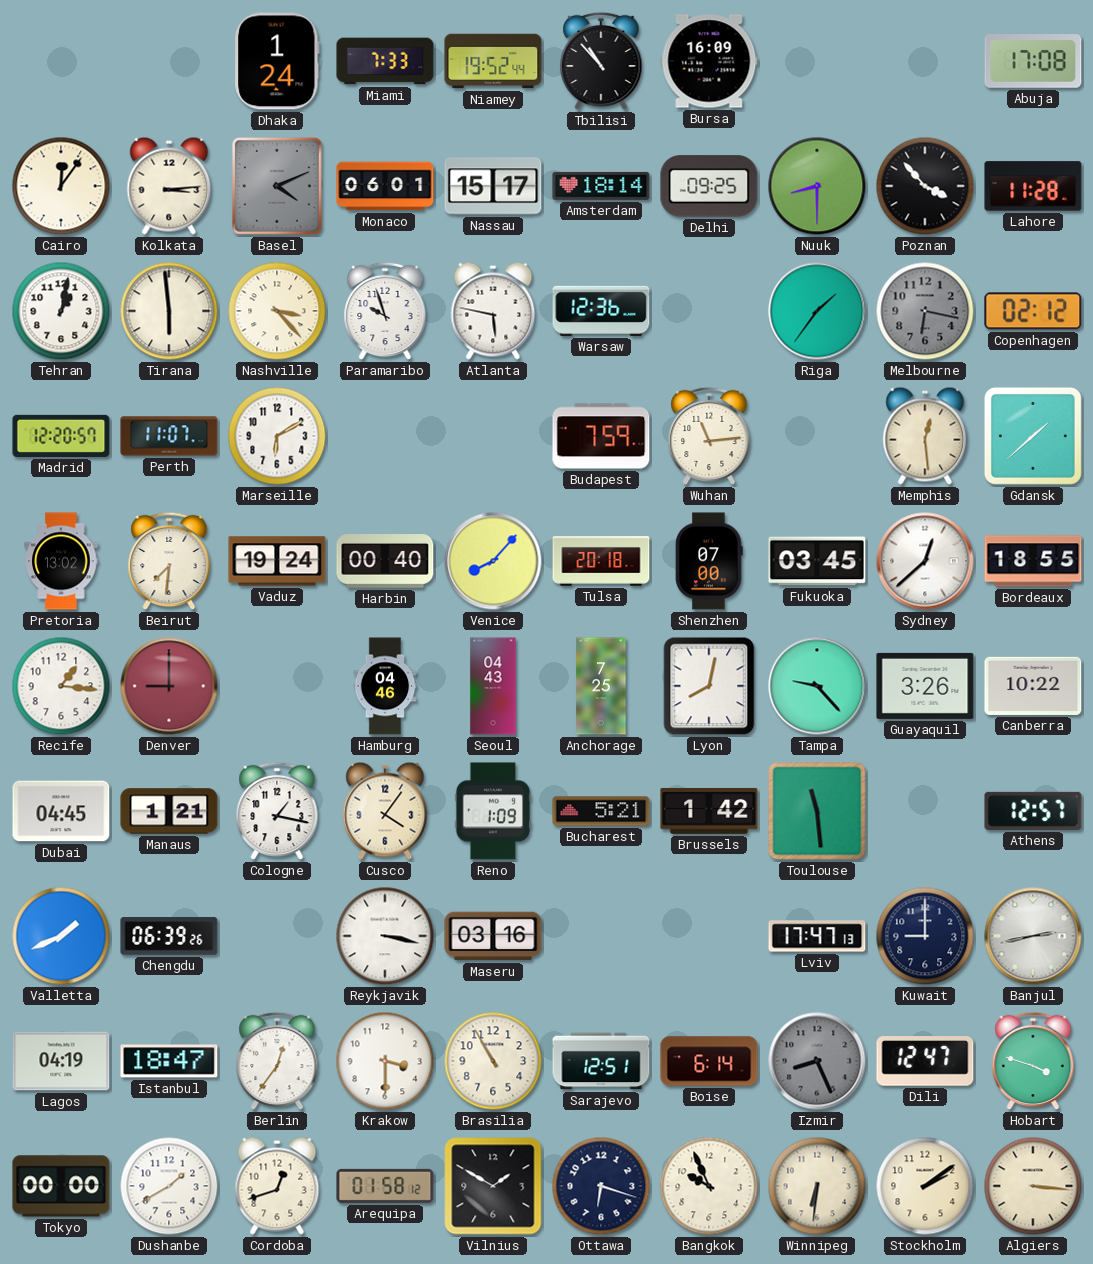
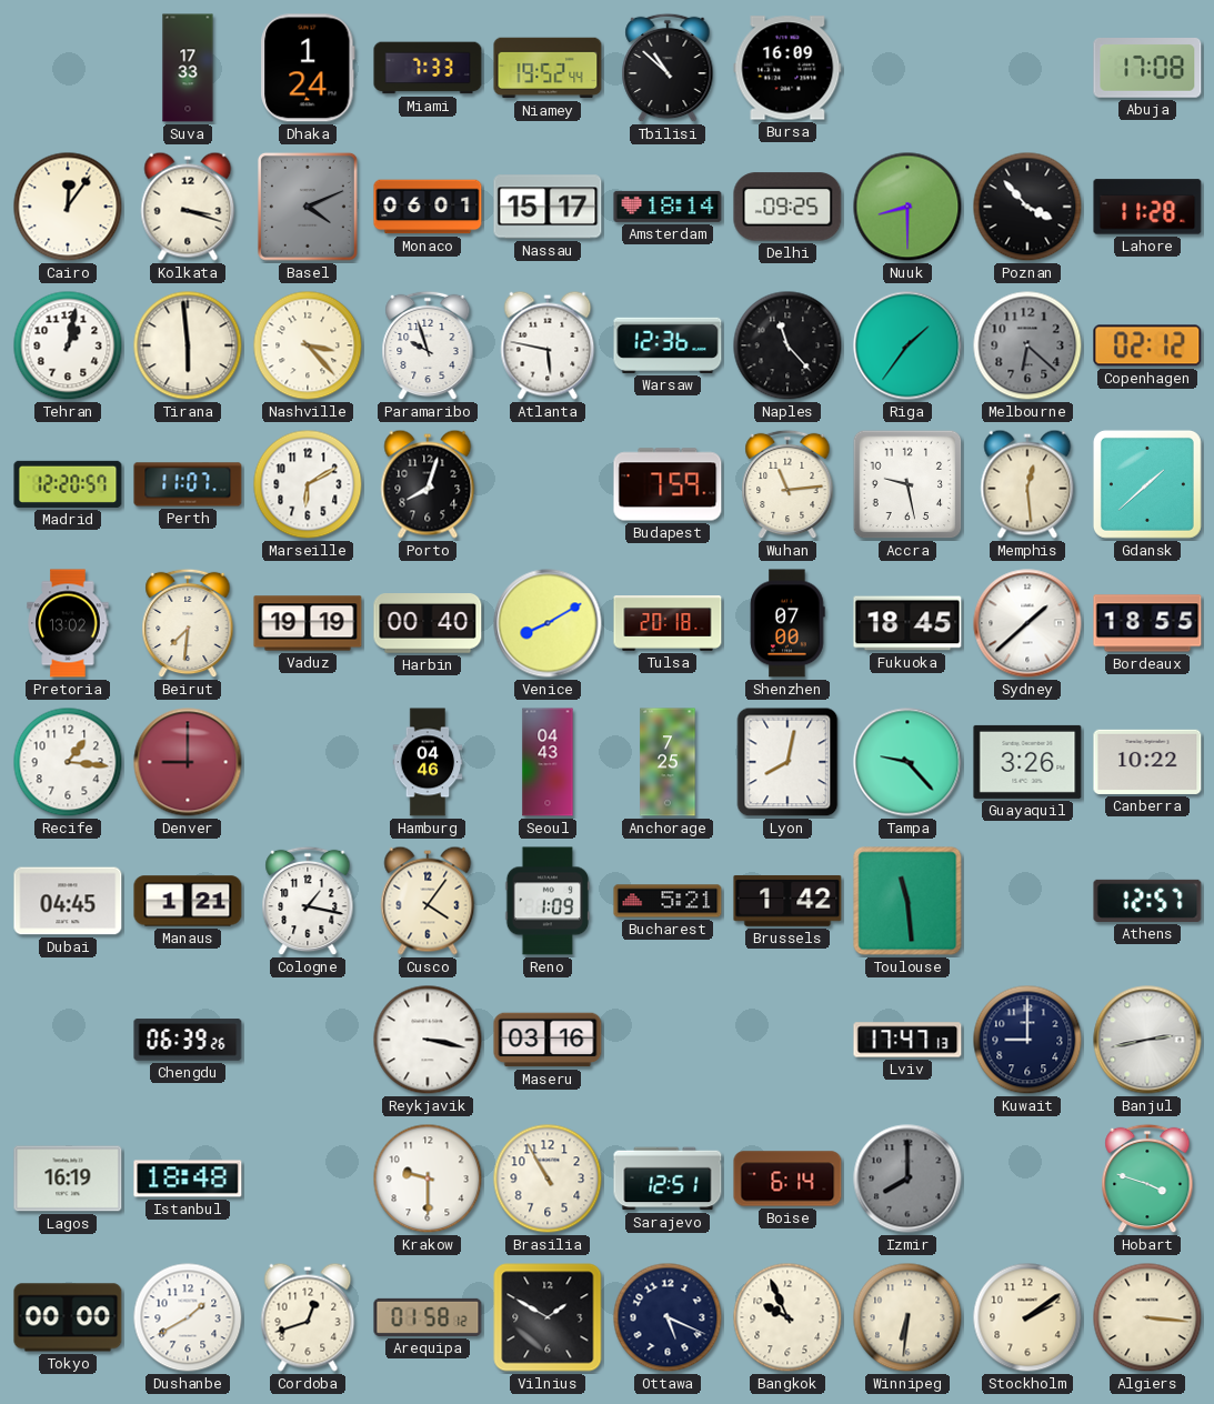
Suva: none -> 17:33 (188, 68)
Tbilisi: 10:53 -> 10:52 (668, 68)
Kolkata: 3:14 -> 3:18 (188, 207)
Naples: none -> 11:23 (787, 345)
Melbourne: 6:17 -> 6:22 (1027, 345)
Porto: none -> 8:03 (428, 484)
Accra: none -> 9:28 (907, 484)
Vaduz: 19:24 -> 19:19 (308, 623)
Venice: 8:07 -> 8:10 (548, 623)
Fukuoka: 03:45 -> 18:45 (907, 623)
Sydney: 12:38 -> 1:38 (1027, 623)
Valletta: 1:41 -> none (61, 936)
Lagos: 04:19 -> 16:19 (68, 1179)
Istanbul: 18:47 -> 18:48 (188, 1179)
Berlin: 12:36 -> none (277, 1061)
Krakow: 3:30 -> 9:30 (428, 1179)
Izmir: 8:26 -> 8:00 (907, 1179)
Dili: 12:47 -> none (925, 1061)
Ottawa: 6:18 -> 5:19 (668, 1317)
